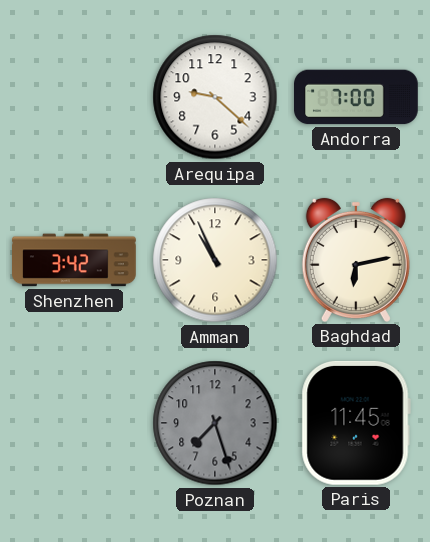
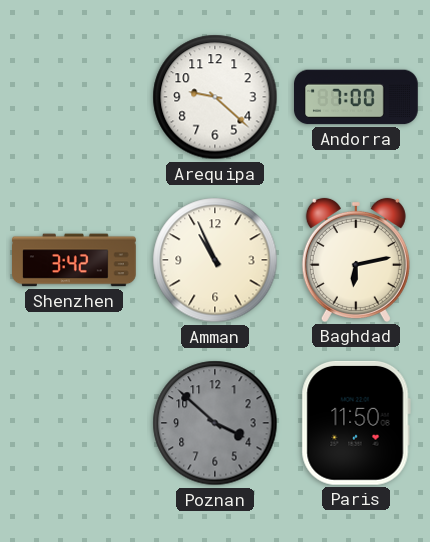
Poznan: 7:27 -> 3:52 (215, 423)
Paris: 11:45 -> 11:50 (356, 423)
